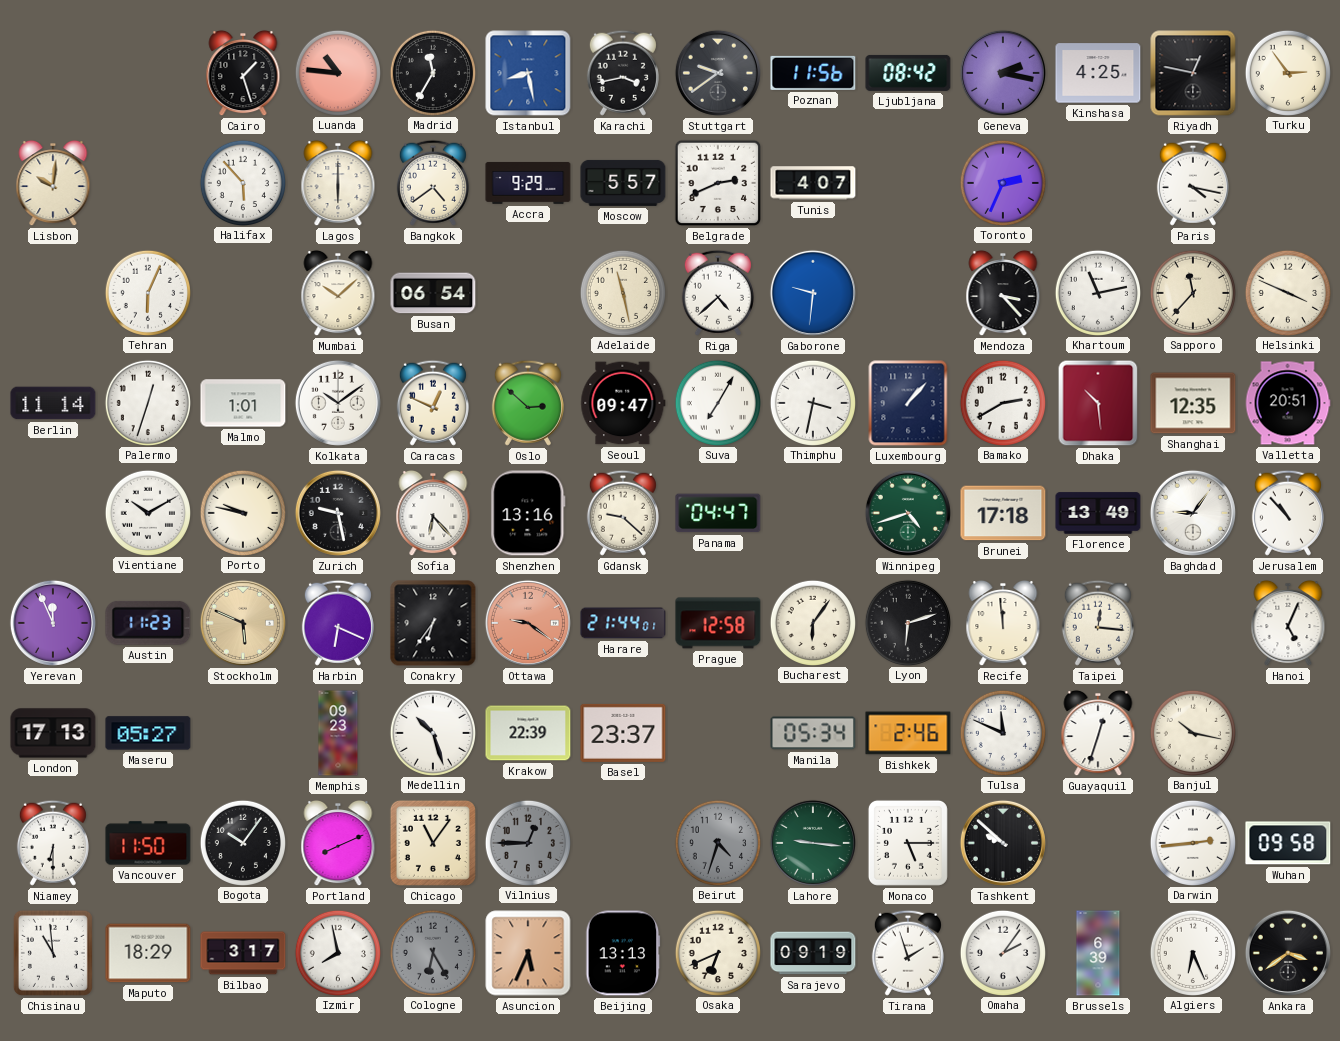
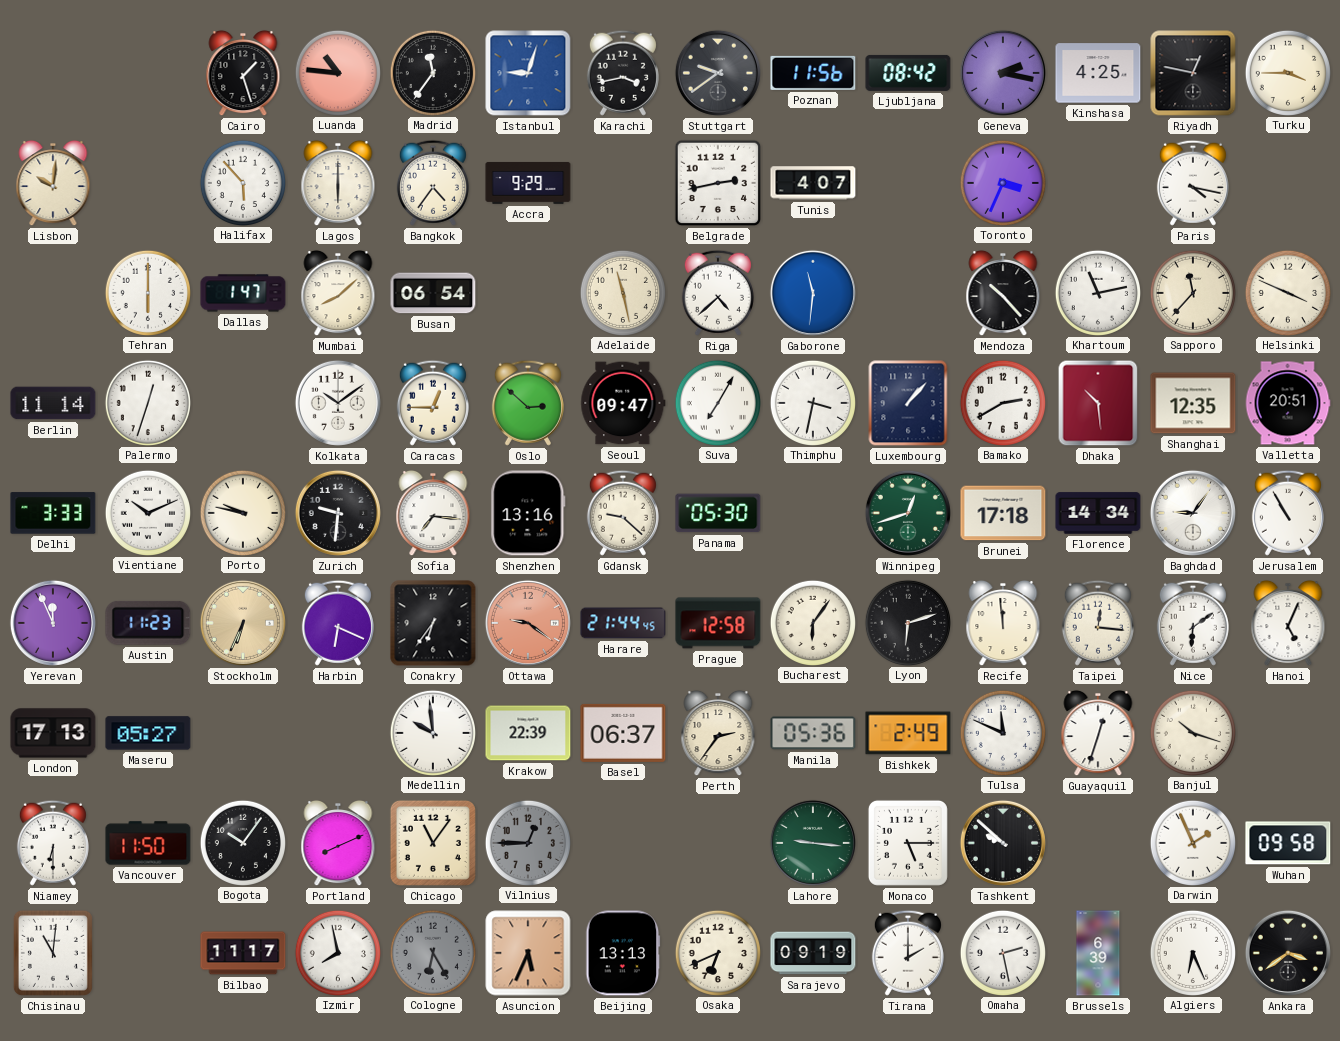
Madrid: 11:35 -> 11:36 (432, 72)
Istanbul: 8:28 -> 9:03 (528, 73)
Turku: 2:54 -> 3:45 (1287, 72)
Bangkok: 4:39 -> 4:36 (433, 183)
Moscow: 5:57 -> none (623, 183)
Belgrade: 2:41 -> 2:43 (718, 183)
Toronto: 2:34 -> 3:34 (1002, 182)
Tehran: 6:04 -> 6:00 (147, 292)
Dallas: none -> 1:47 (243, 293)
Mumbai: 10:08 -> 8:08 (338, 293)
Gaborone: 9:31 -> 11:31 (813, 293)
Mendoza: 3:23 -> 10:23 (1003, 293)
Malmo: 1:01 -> none (243, 403)
Caracas: 12:49 -> 12:45 (433, 403)
Delhi: none -> 3:33 (53, 513)
Vientiane: 10:10 -> 10:11 (147, 512)
Zurich: 9:28 -> 9:31 (338, 513)
Sofia: 6:23 -> 7:16 (433, 513)
Panama: 04:47 -> 05:30 (718, 513)
Winnipeg: 4:42 -> 12:42 (908, 513)
Florence: 13:49 -> 14:34 (1098, 513)
Jerusalem: 10:53 -> 10:55 (1288, 513)
Stockholm: 5:49 -> 6:34 (243, 623)
Harare: 21:44:01 -> 21:44:45 (623, 623)
Nice: none -> 6:09 (1193, 623)
Memphis: 09:23 -> none (338, 733)
Medellin: 10:27 -> 9:59 (432, 732)
Basel: 23:37 -> 06:37 (623, 733)
Perth: none -> 2:36 (718, 733)
Manila: 05:34 -> 05:36 (813, 733)
Bishkek: 2:46 -> 2:49 (908, 733)
Banjul: 10:17 -> 10:18 (1192, 732)
Beirut: 4:33 -> none (717, 842)
Darwin: 2:44 -> 1:56 (1192, 842)
Chisinau: 10:59 -> 11:01 (53, 953)
Maputo: 18:29 -> none (148, 953)
Bilbao: 3:17 -> 11:17 (243, 953)
Tirana: 1:57 -> 2:00 (908, 953)
Omaha: 2:06 -> 2:28 (1002, 952)
